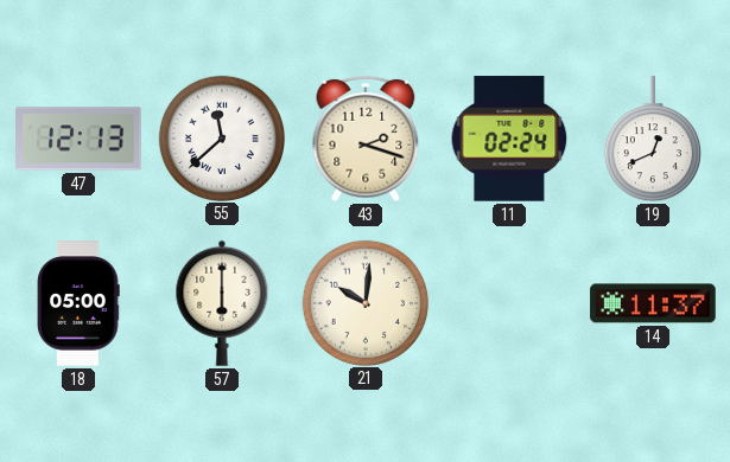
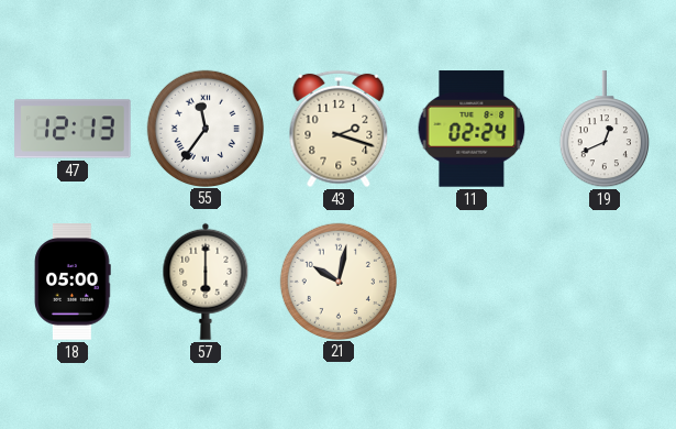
55: 11:38 -> 11:36 (204, 128)
21: 10:01 -> 10:02 (337, 280)
14: 11:37 -> none (653, 303)
